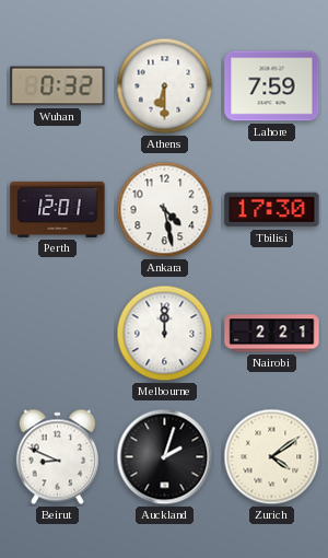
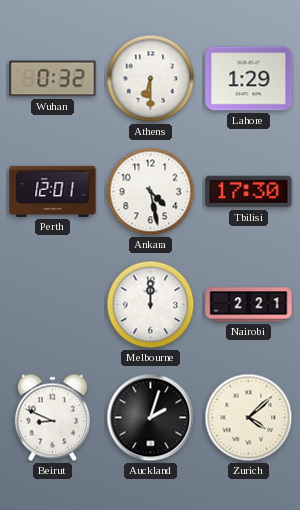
Lahore: 7:59 -> 1:29 (249, 79)
Zurich: 4:09 -> 4:08 (249, 418)
